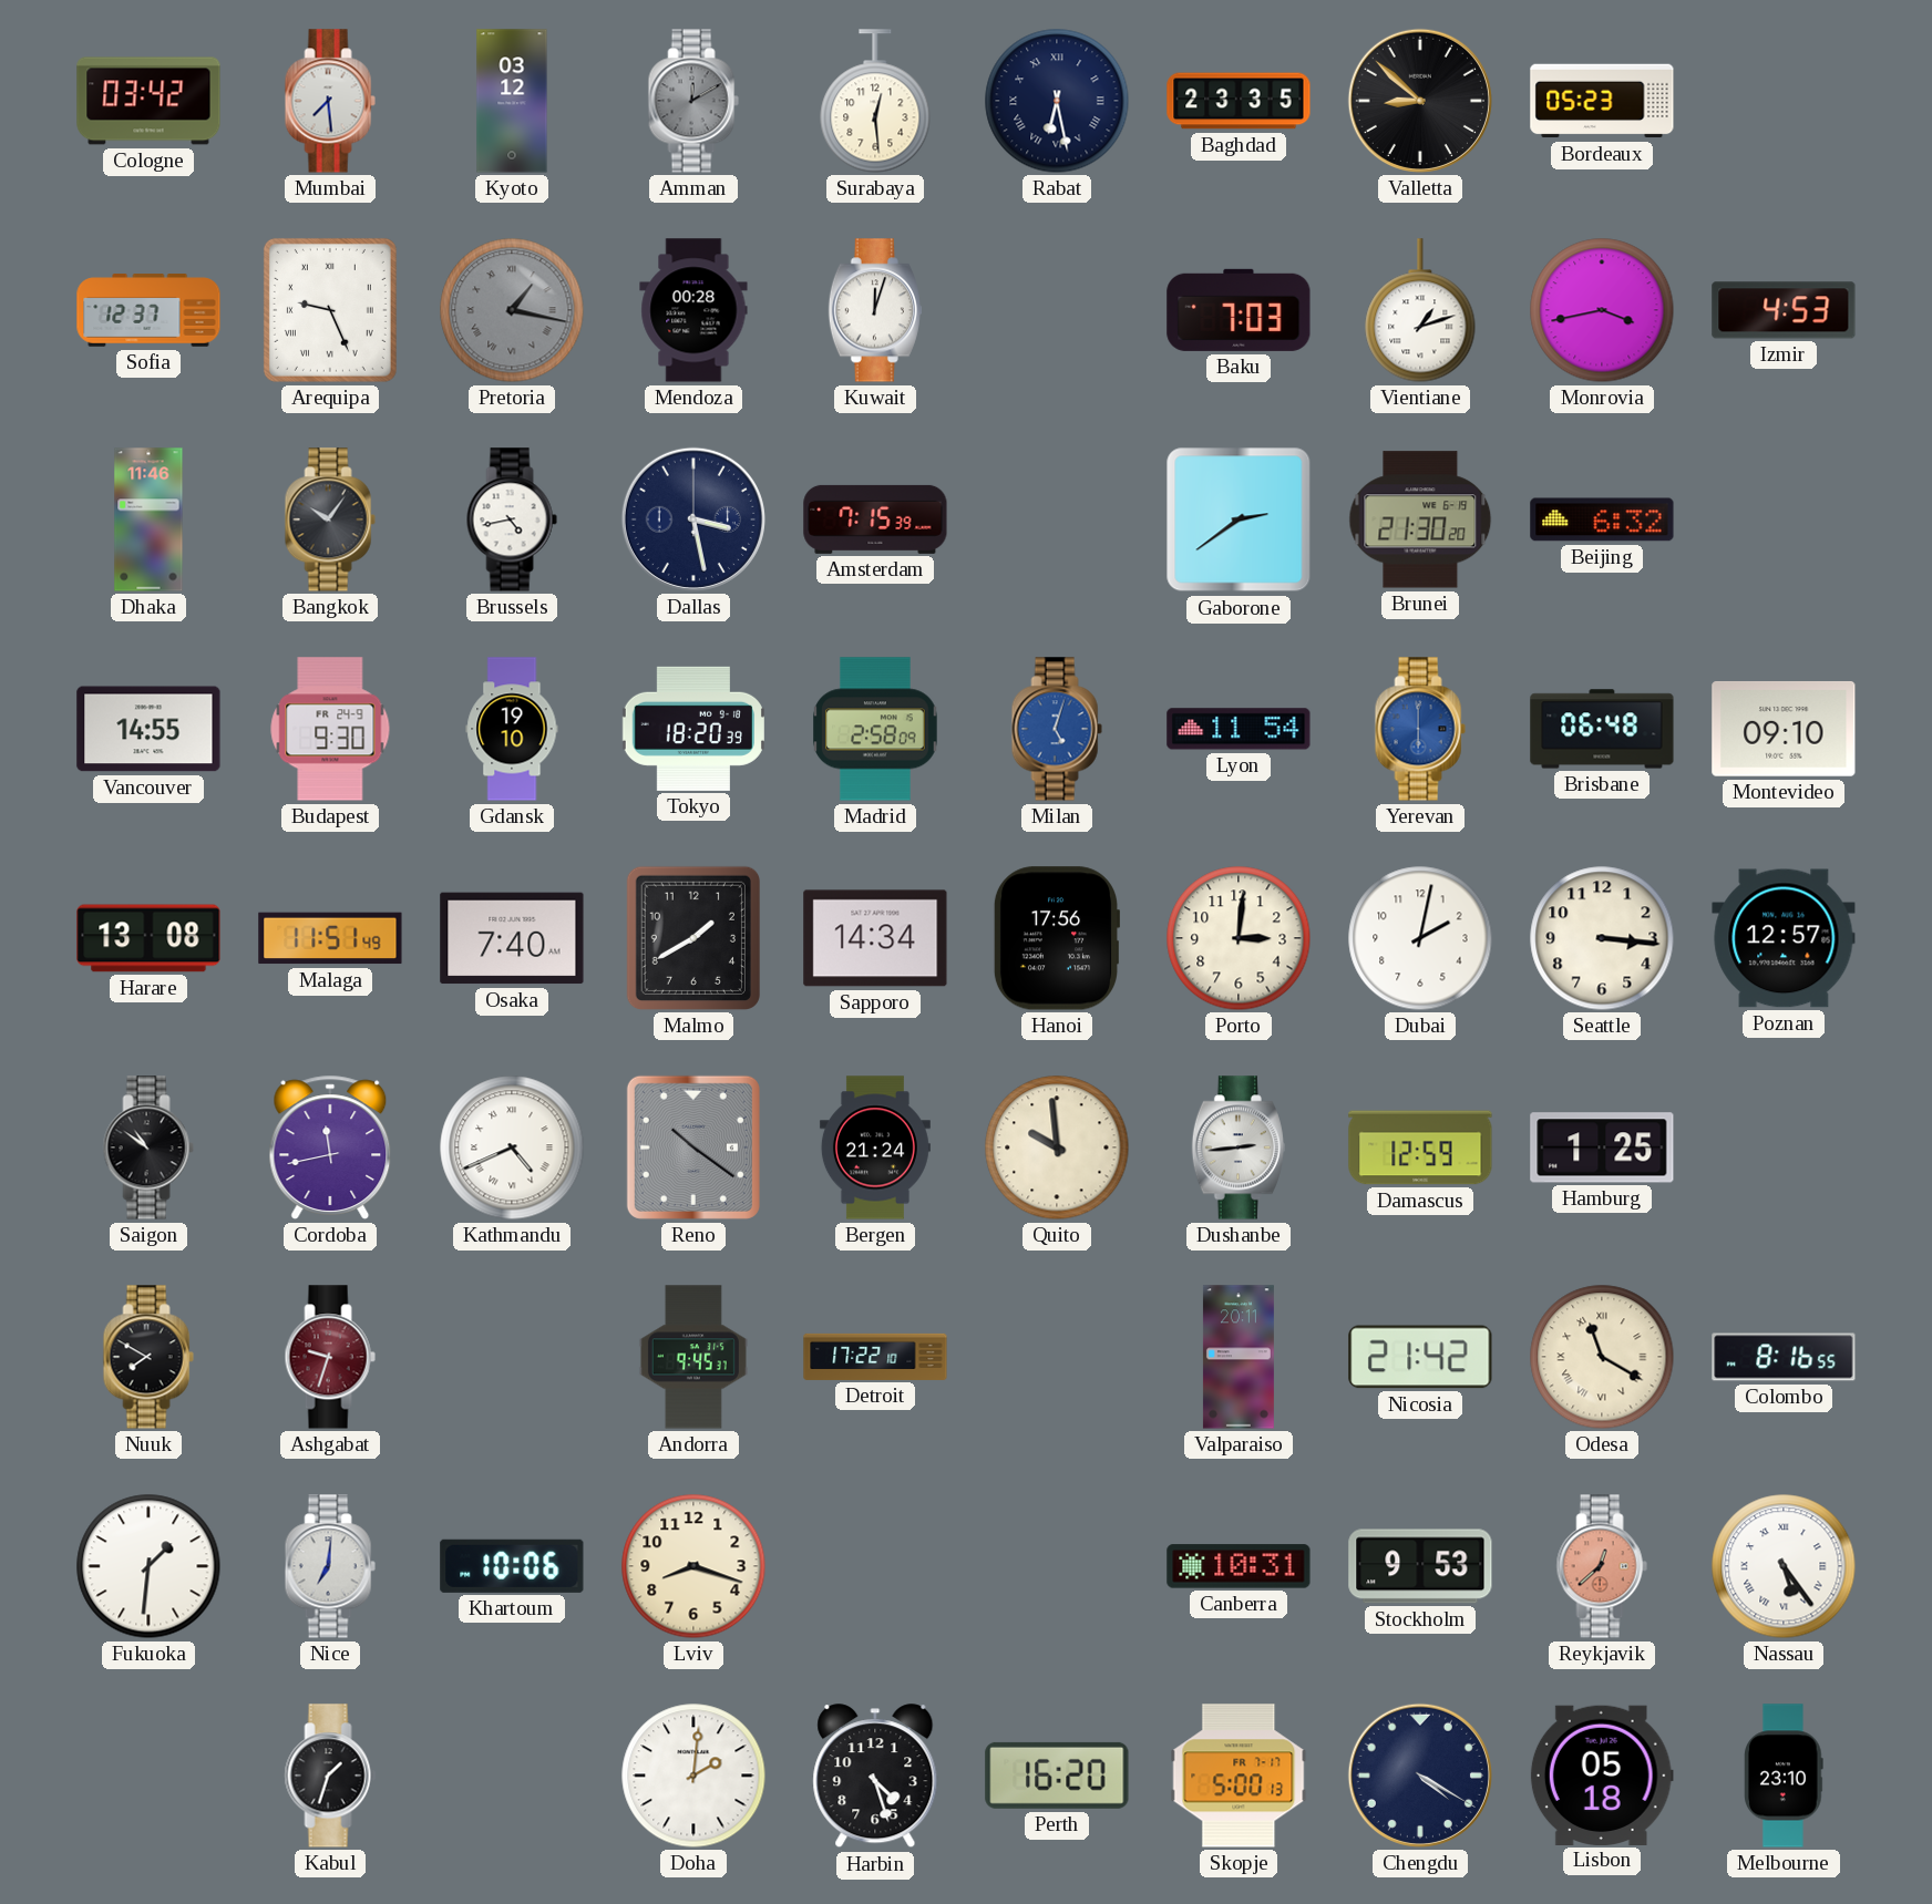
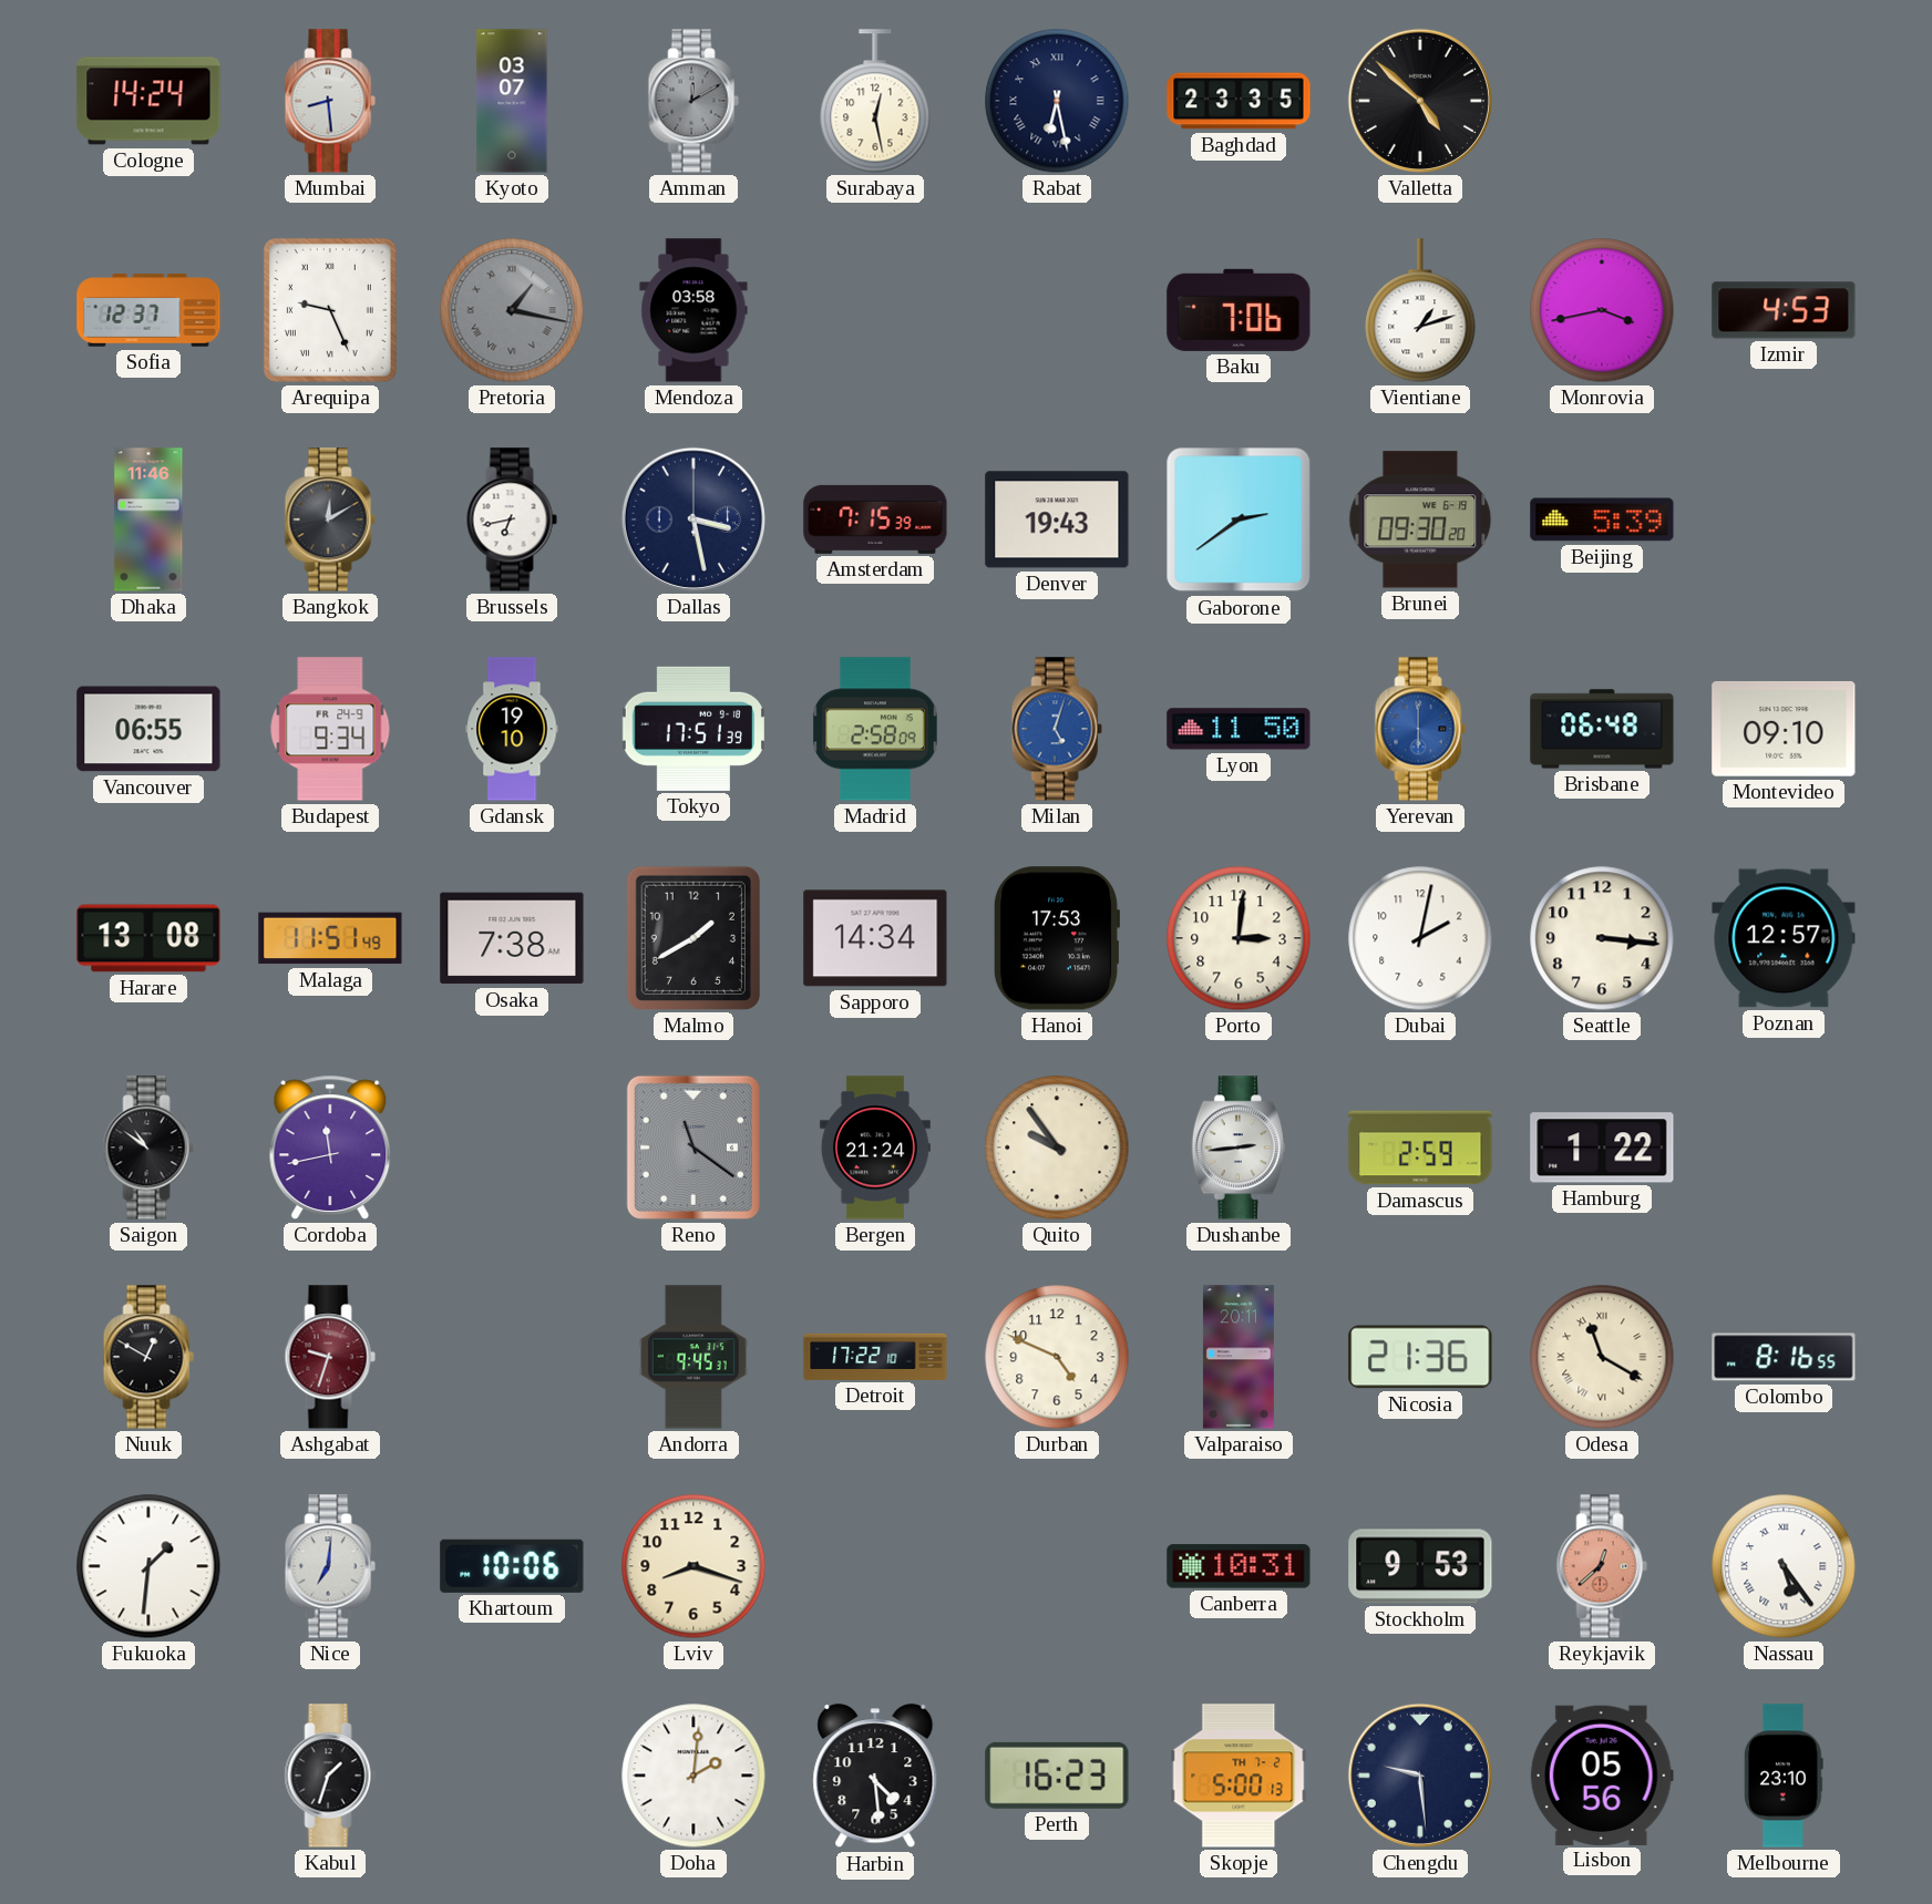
Cologne: 03:42 -> 14:24 (148, 101)
Mumbai: 7:29 -> 8:29 (330, 101)
Kyoto: 03:12 -> 03:07 (512, 101)
Surabaya: 12:29 -> 12:28 (875, 101)
Valletta: 8:52 -> 4:52 (1420, 101)
Bordeaux: 05:23 -> none (1602, 101)
Mendoza: 00:28 -> 03:58 (693, 310)
Kuwait: 12:03 -> none (875, 310)
Baku: 7:03 -> 7:06 (1239, 310)
Bangkok: 10:06 -> 12:10 (330, 519)
Brussels: 4:43 -> 6:43 (512, 519)
Denver: none -> 19:43 (1057, 519)
Brunei: 21:30 -> 09:30 (1420, 519)
Beijing: 6:32 -> 5:39 (1602, 519)
Vancouver: 14:55 -> 06:55 (148, 729)
Budapest: 9:30 -> 9:34 (330, 729)
Tokyo: 18:20 -> 17:51 (693, 729)
Lyon: 11:54 -> 11:50 (1239, 729)
Osaka: 7:40 -> 7:38 (512, 938)
Hanoi: 17:56 -> 17:53 (1056, 938)
Kathmandu: 4:41 -> none (512, 1147)
Reno: 10:21 -> 11:21 (693, 1147)
Quito: 9:59 -> 9:54 (1057, 1147)
Damascus: 12:59 -> 2:59 (1420, 1147)
Hamburg: 1:25 -> 1:22 (1602, 1147)
Nuuk: 7:50 -> 12:50 (148, 1357)
Durban: none -> 4:49 (1057, 1357)
Nicosia: 21:42 -> 21:36 (1420, 1357)
Harbin: 4:27 -> 4:29 (875, 1777)
Perth: 16:20 -> 16:23 (1057, 1776)
Skopje date: FR 7-17 -> TH 7-2 (1239, 1776)
Chengdu: 4:20 -> 9:29 (1420, 1776)
Lisbon: 05:18 -> 05:56 (1602, 1774)
